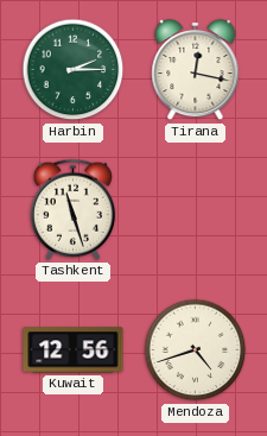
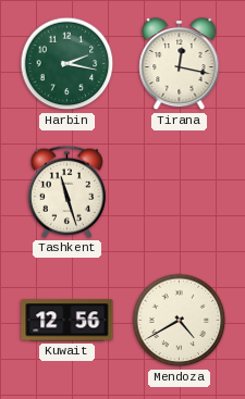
Harbin: 2:15 -> 2:17 (68, 64)
Mendoza: 4:42 -> 4:40 (180, 321)
